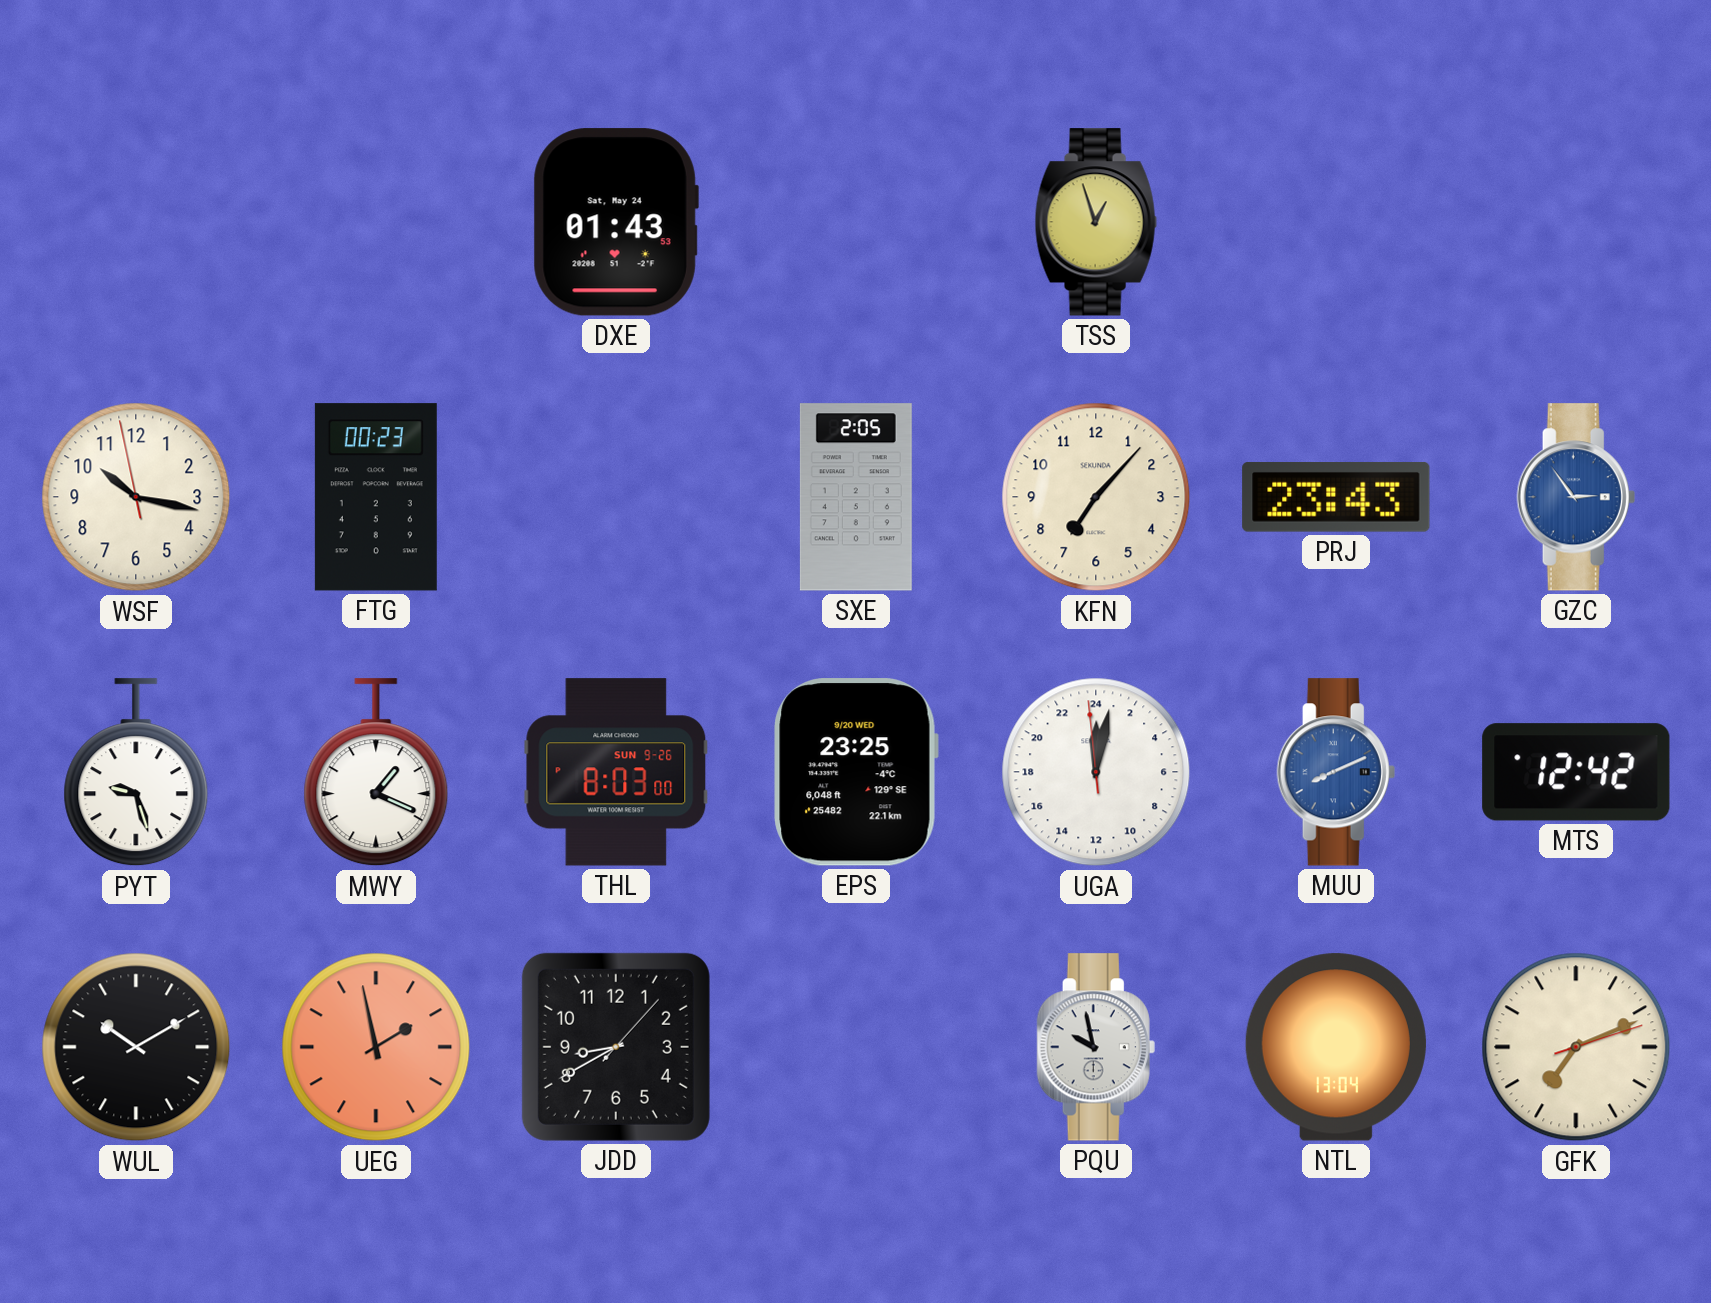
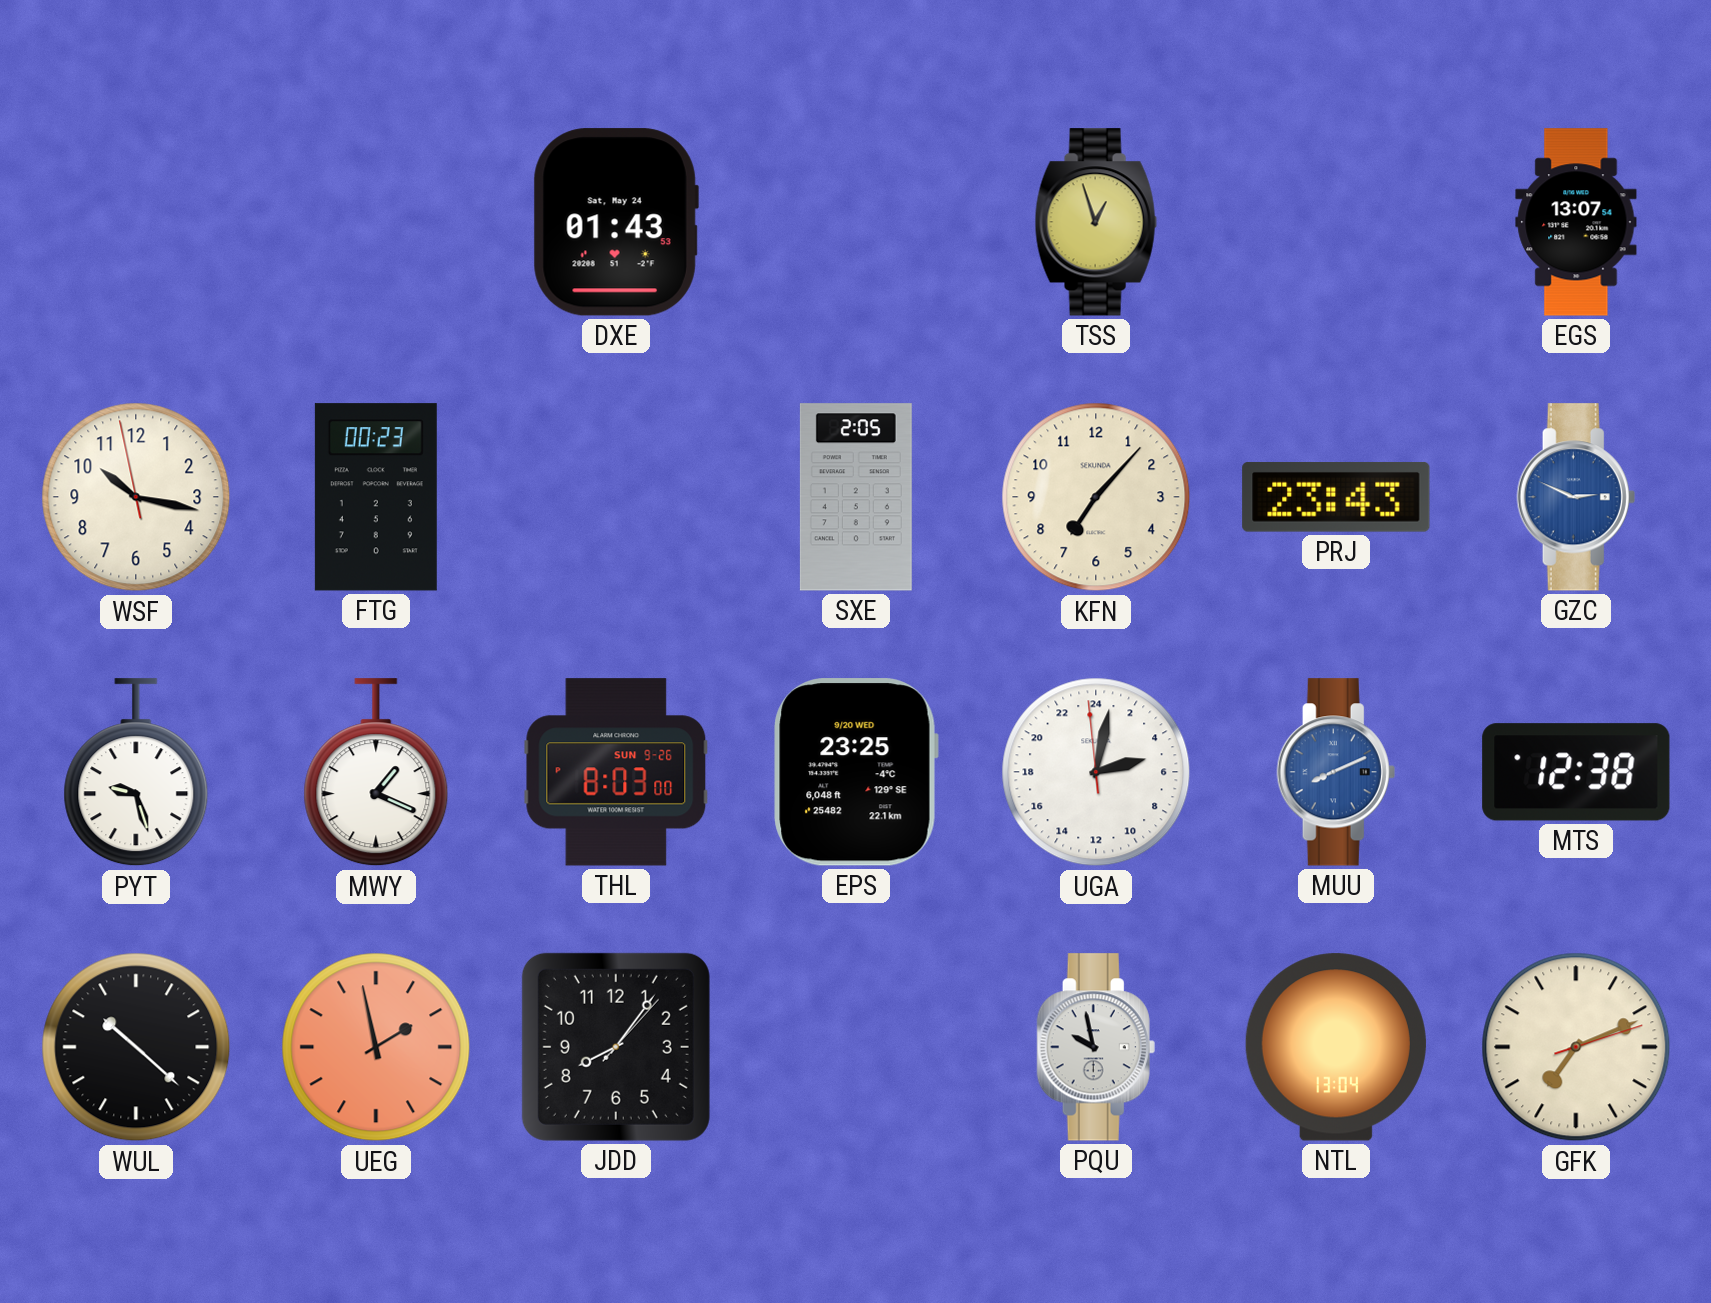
EGS: none -> 13:07 (1576, 222)
GZC: 2:54 -> 2:49 (1576, 497)
UGA: 0:01 -> 5:01 (1096, 772)
MTS: 12:42 -> 12:38 (1576, 772)
WUL: 10:10 -> 10:22 (136, 1047)
JDD: 8:40 -> 8:06 (616, 1047)
